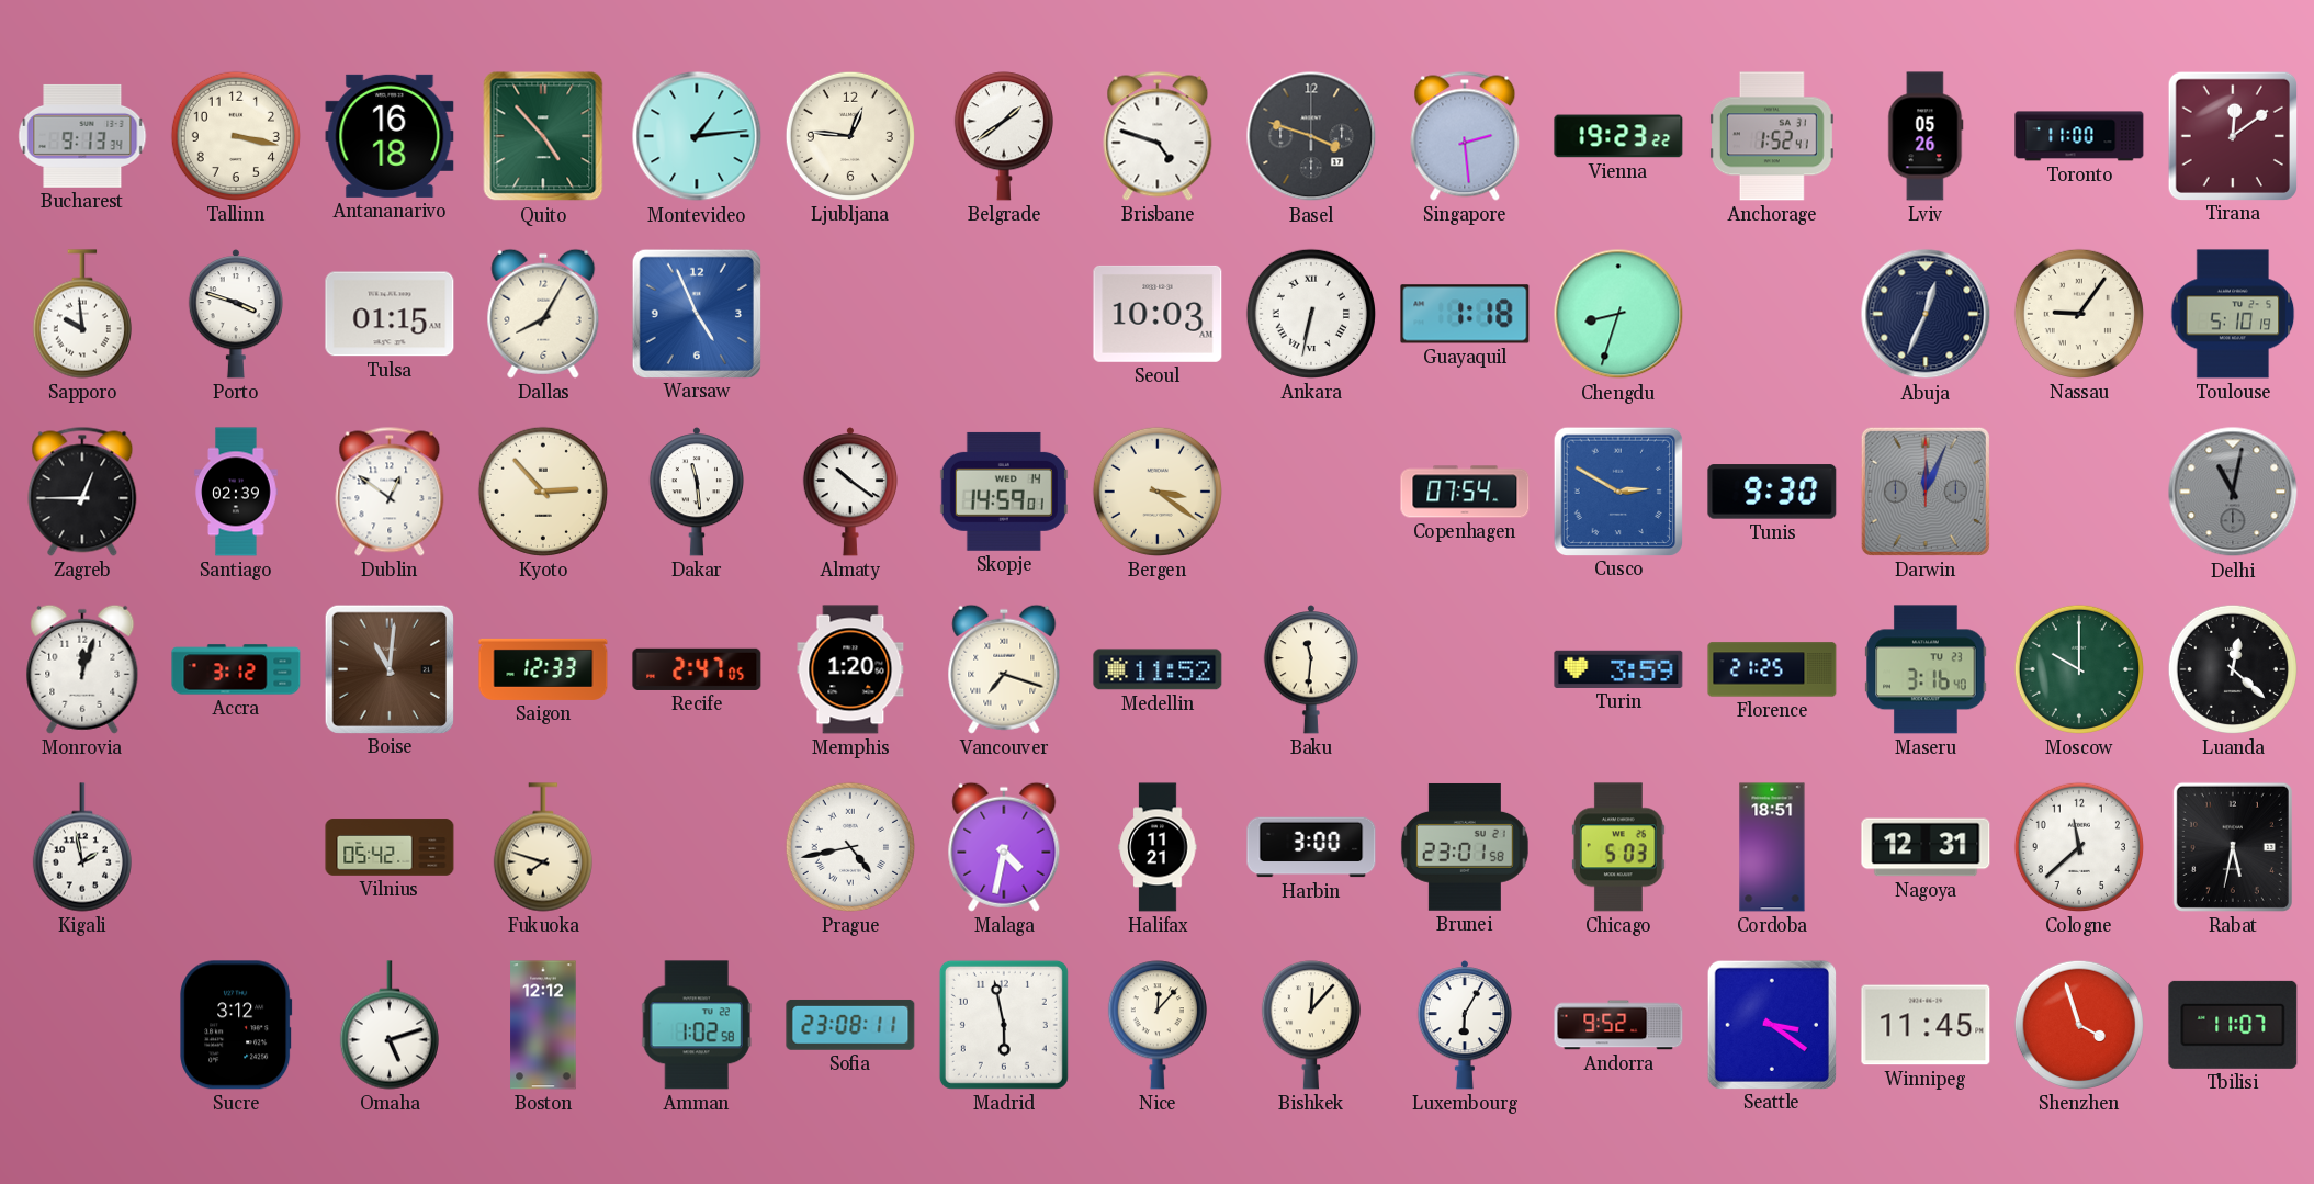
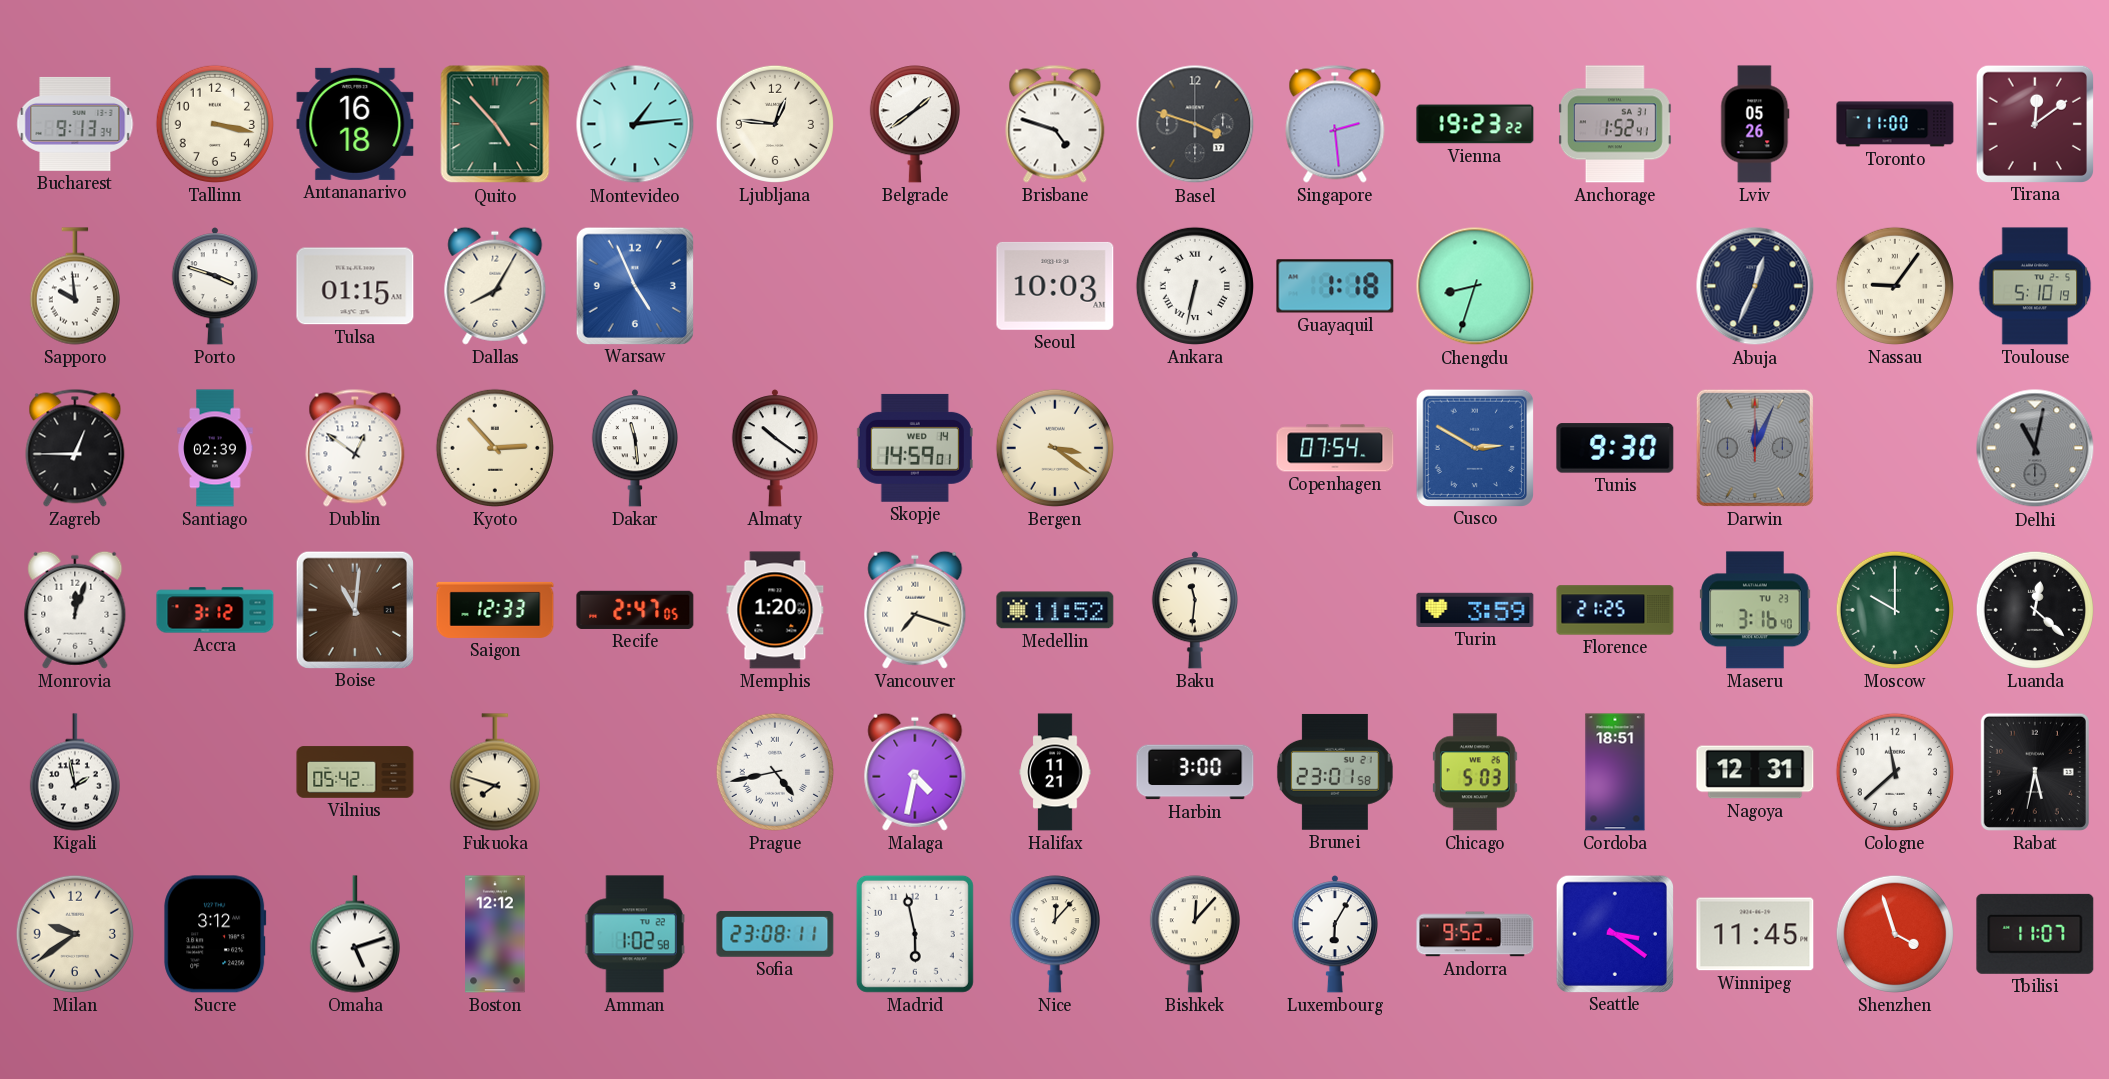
Milan: none -> 9:39 (75, 934)
